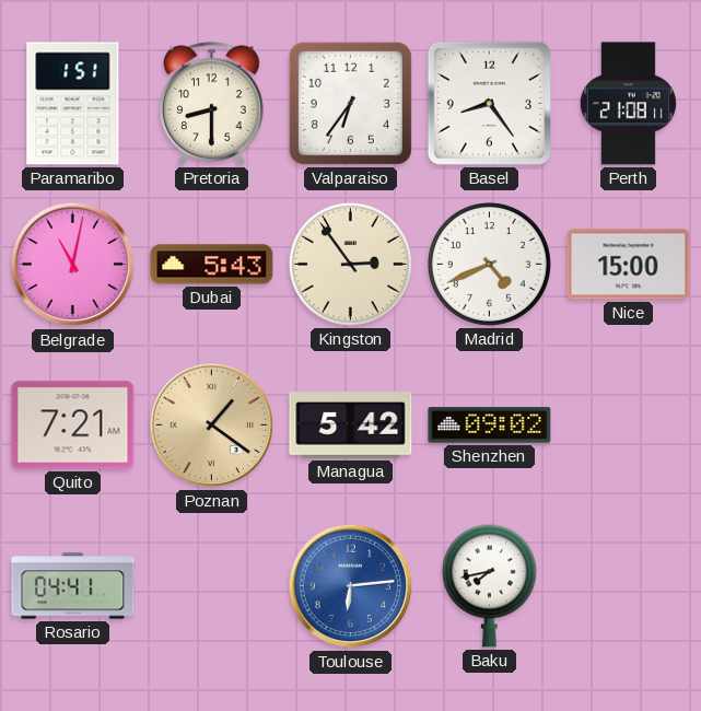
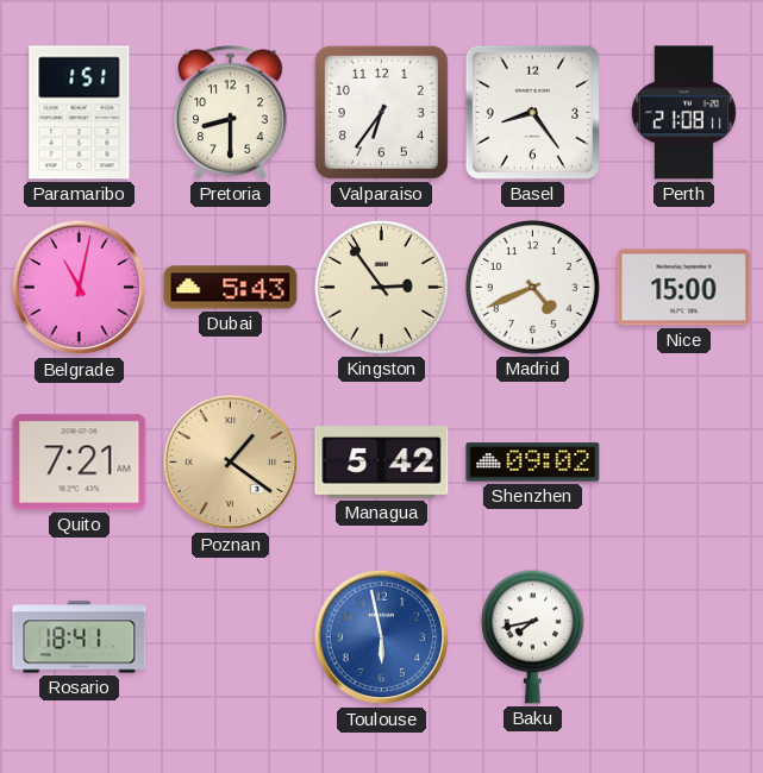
Rosario: 04:41 -> 18:41 (80, 637)
Toulouse: 6:14 -> 5:58 (382, 637)
